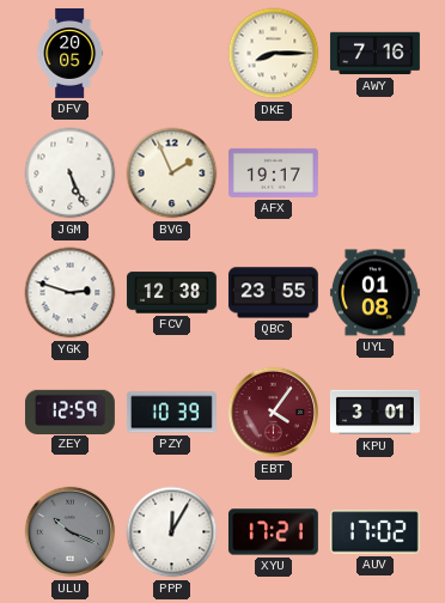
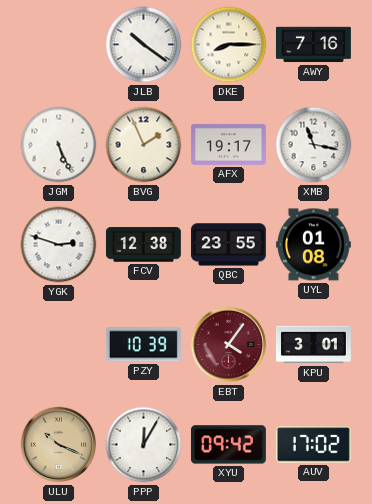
DFV: 20:05 -> none (71, 54)
JLB: none -> 10:21 (144, 45)
XMB: none -> 11:17 (314, 145)
ZEY: 12:59 -> none (71, 412)
ULU dial: grey -> champagne (59, 445)
XYU: 17:21 -> 09:42 (228, 445)
